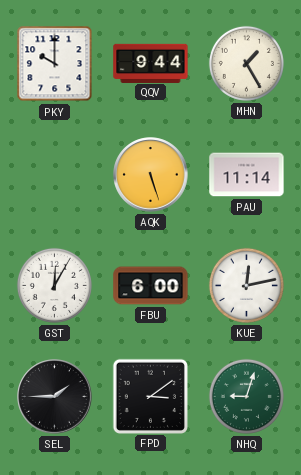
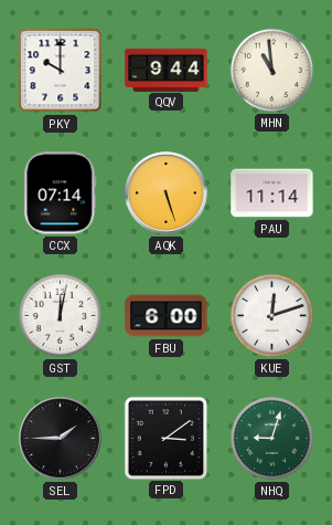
MHN: 1:25 -> 10:59 (271, 70)
CCX: none -> 07:14 (61, 193)
GST: 12:05 -> 12:02 (60, 315)
KUE: 12:13 -> 12:12 (271, 315)
